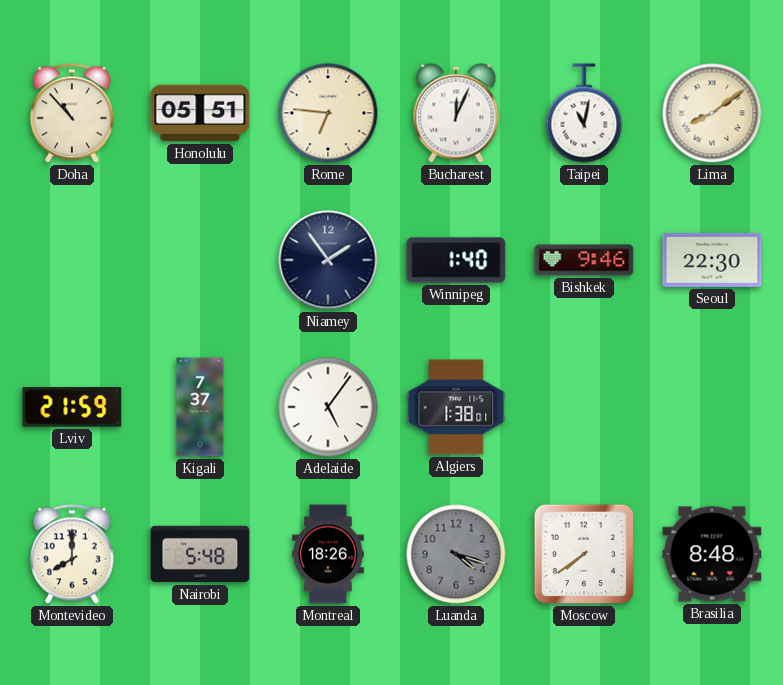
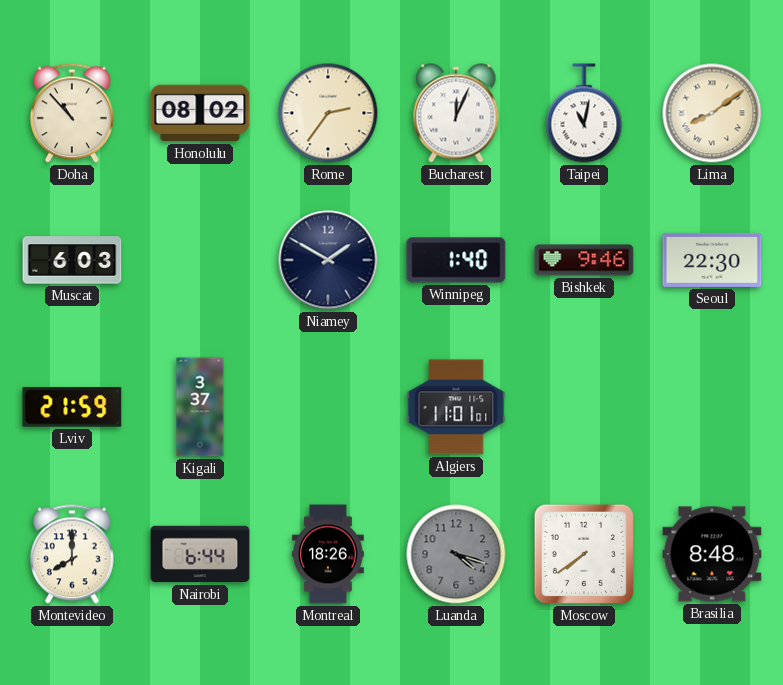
Honolulu: 05:51 -> 08:02 (200, 113)
Rome: 6:46 -> 2:36 (328, 113)
Muscat: none -> 6:03 (72, 260)
Niamey: 1:54 -> 1:50 (328, 260)
Kigali: 7:37 -> 3:37 (200, 407)
Adelaide: 5:06 -> none (328, 407)
Algiers: 1:38 -> 11:01 (456, 407)
Nairobi: 5:48 -> 6:44 (200, 554)
